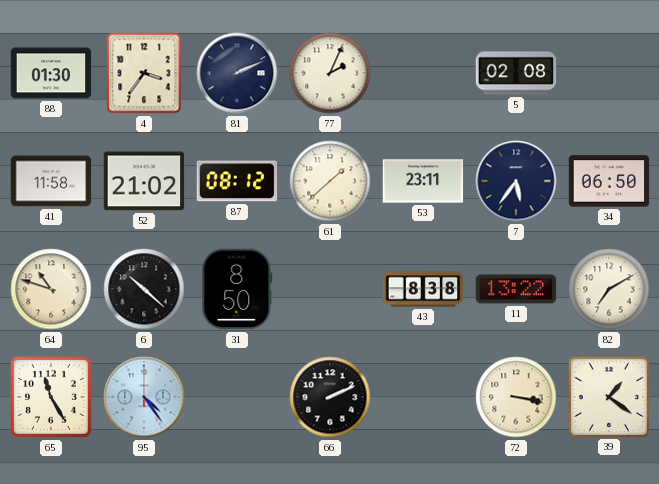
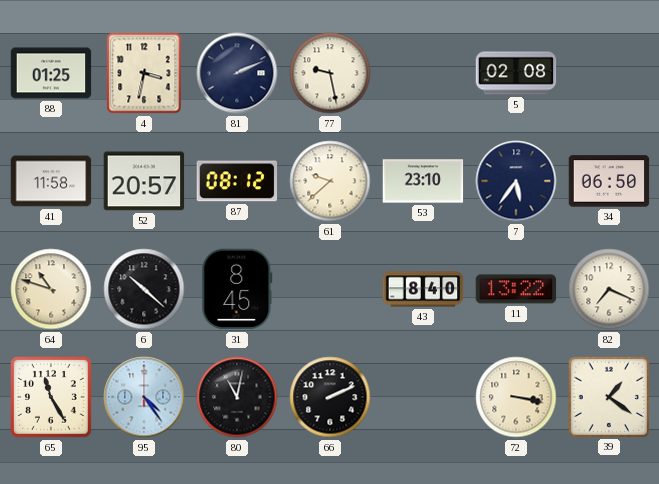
88: 01:30 -> 01:25 (51, 73)
4: 3:36 -> 3:32 (144, 73)
77: 2:04 -> 9:28 (330, 73)
52: 21:02 -> 20:57 (144, 181)
61: 1:38 -> 9:38 (330, 181)
53: 23:11 -> 23:10 (423, 181)
31: 8:50 -> 8:45 (237, 289)
43: 8:38 -> 8:40 (423, 289)
82: 7:10 -> 7:19 (609, 289)
80: none -> 11:02 (237, 397)
